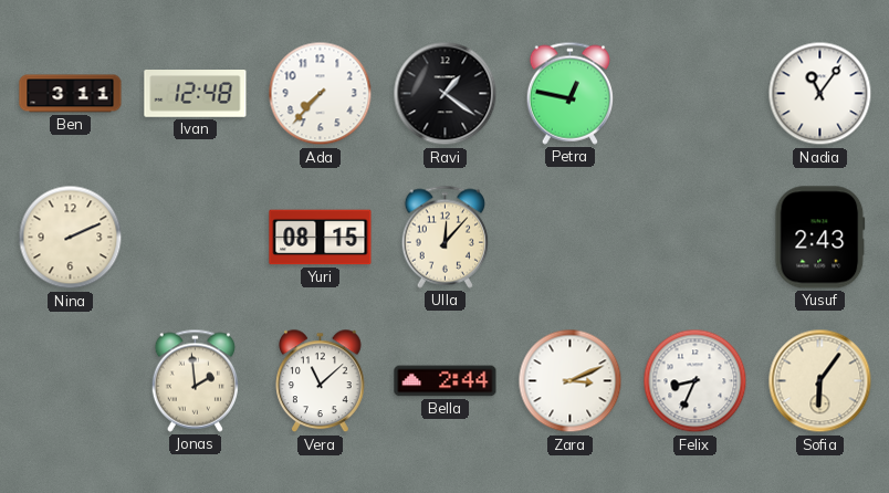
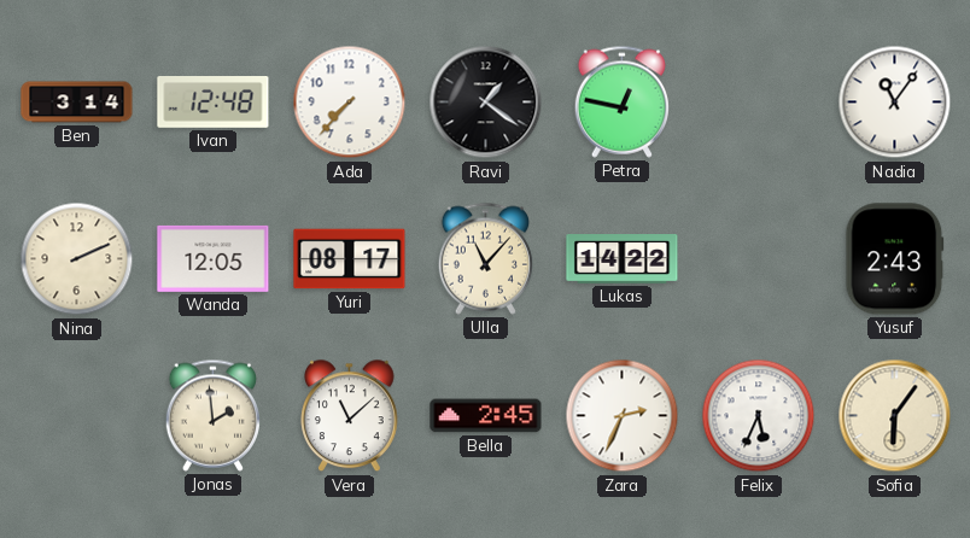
Ben: 3:11 -> 3:14 (77, 103)
Wanda: none -> 12:05 (214, 258)
Yuri: 08:15 -> 08:17 (350, 259)
Ulla: 12:07 -> 11:07 (485, 258)
Lukas: none -> 14:22 (623, 259)
Bella: 2:44 -> 2:45 (486, 416)
Zara: 3:11 -> 2:34 (623, 416)
Felix: 8:34 -> 5:34 (759, 416)
